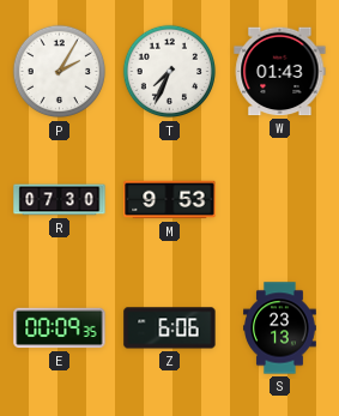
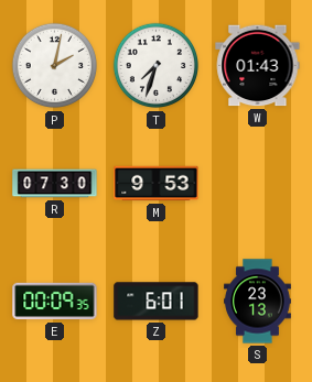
P: 2:05 -> 2:02 (55, 66)
T: 7:34 -> 7:33 (157, 66)
Z: 6:06 -> 6:01 (157, 302)
